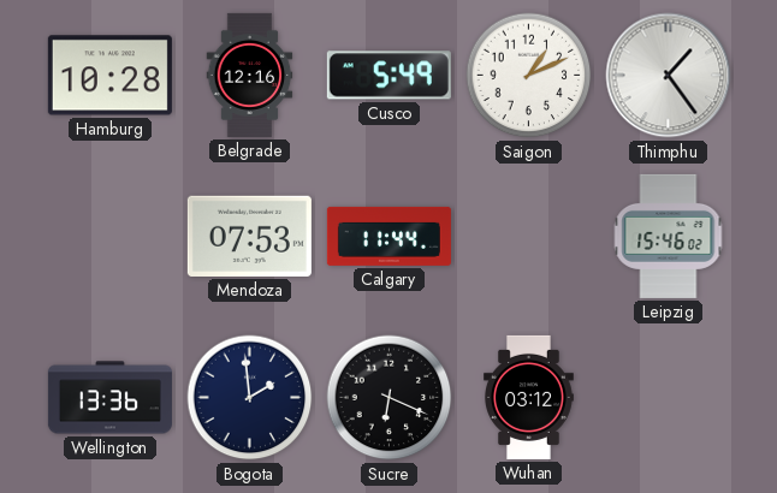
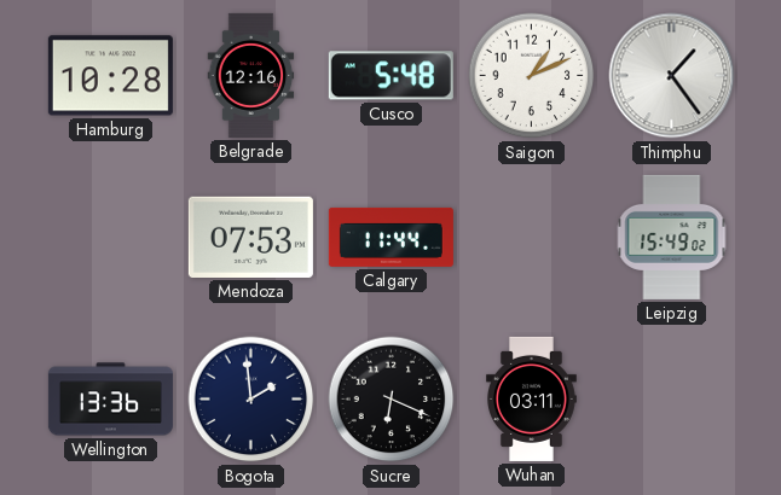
Cusco: 5:49 -> 5:48 (390, 76)
Leipzig: 15:46 -> 15:49 (672, 237)
Wuhan: 03:12 -> 03:11 (532, 398)
